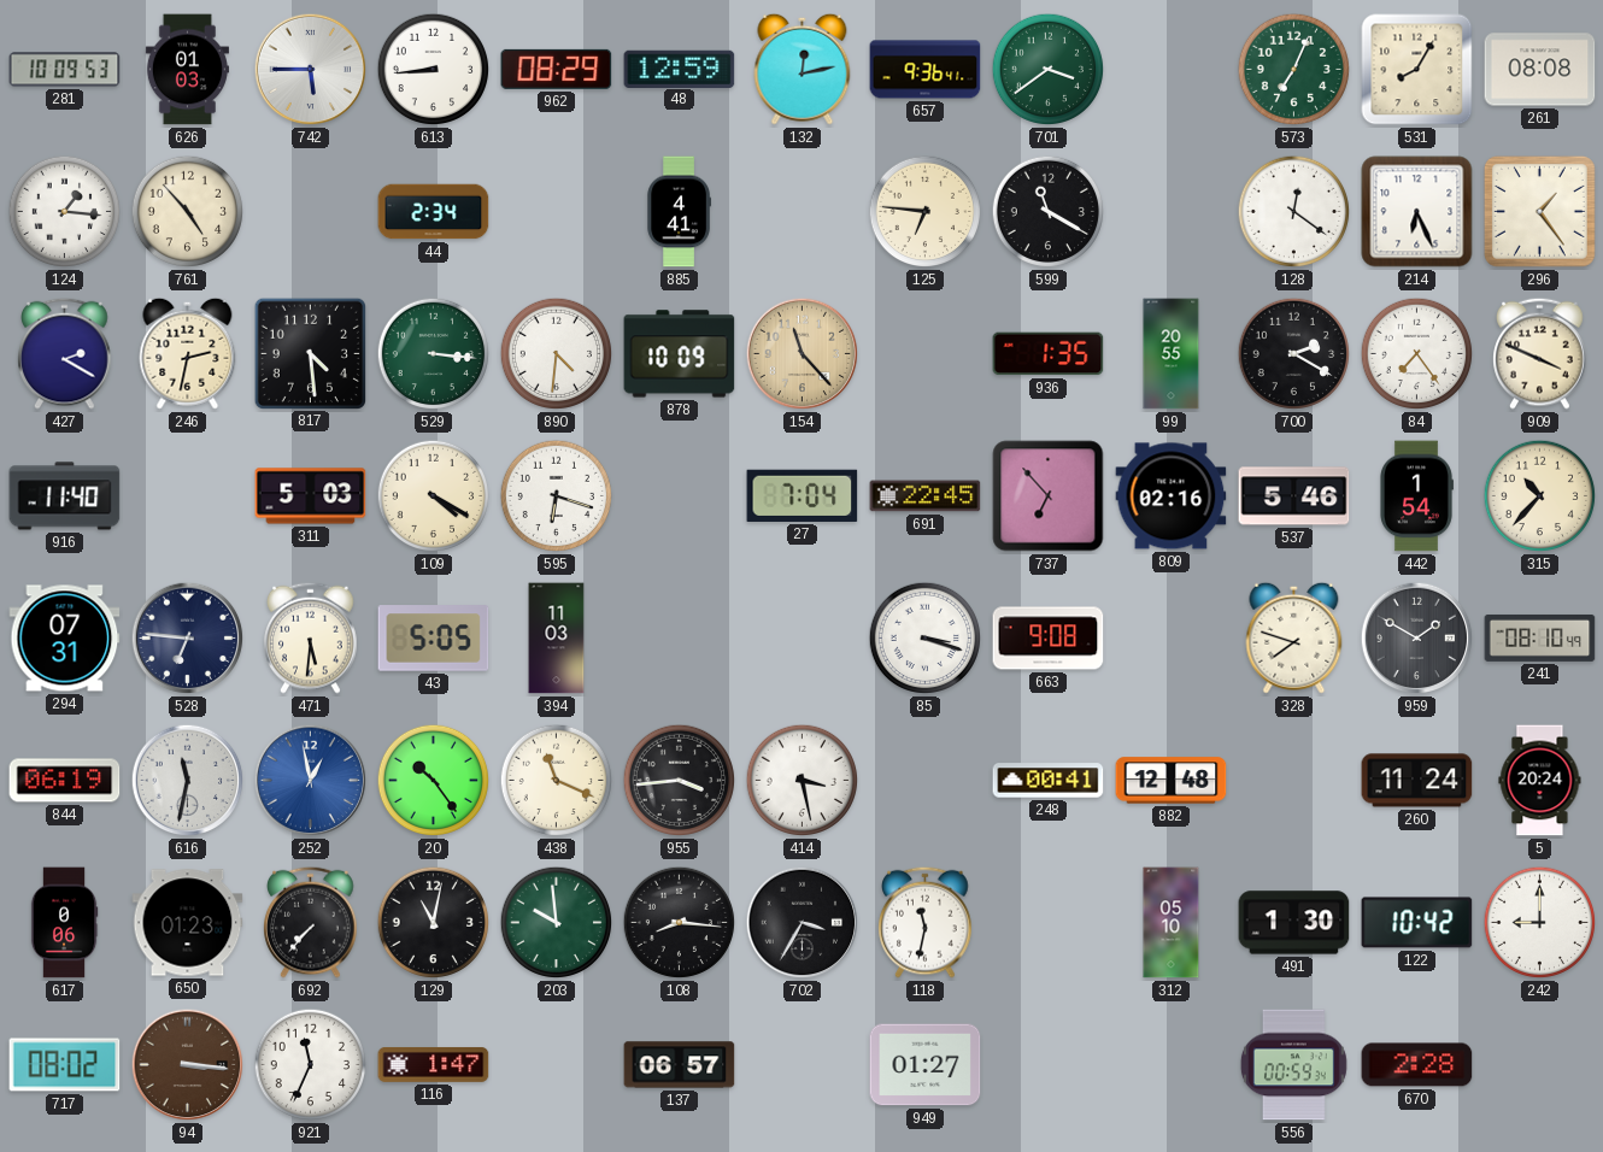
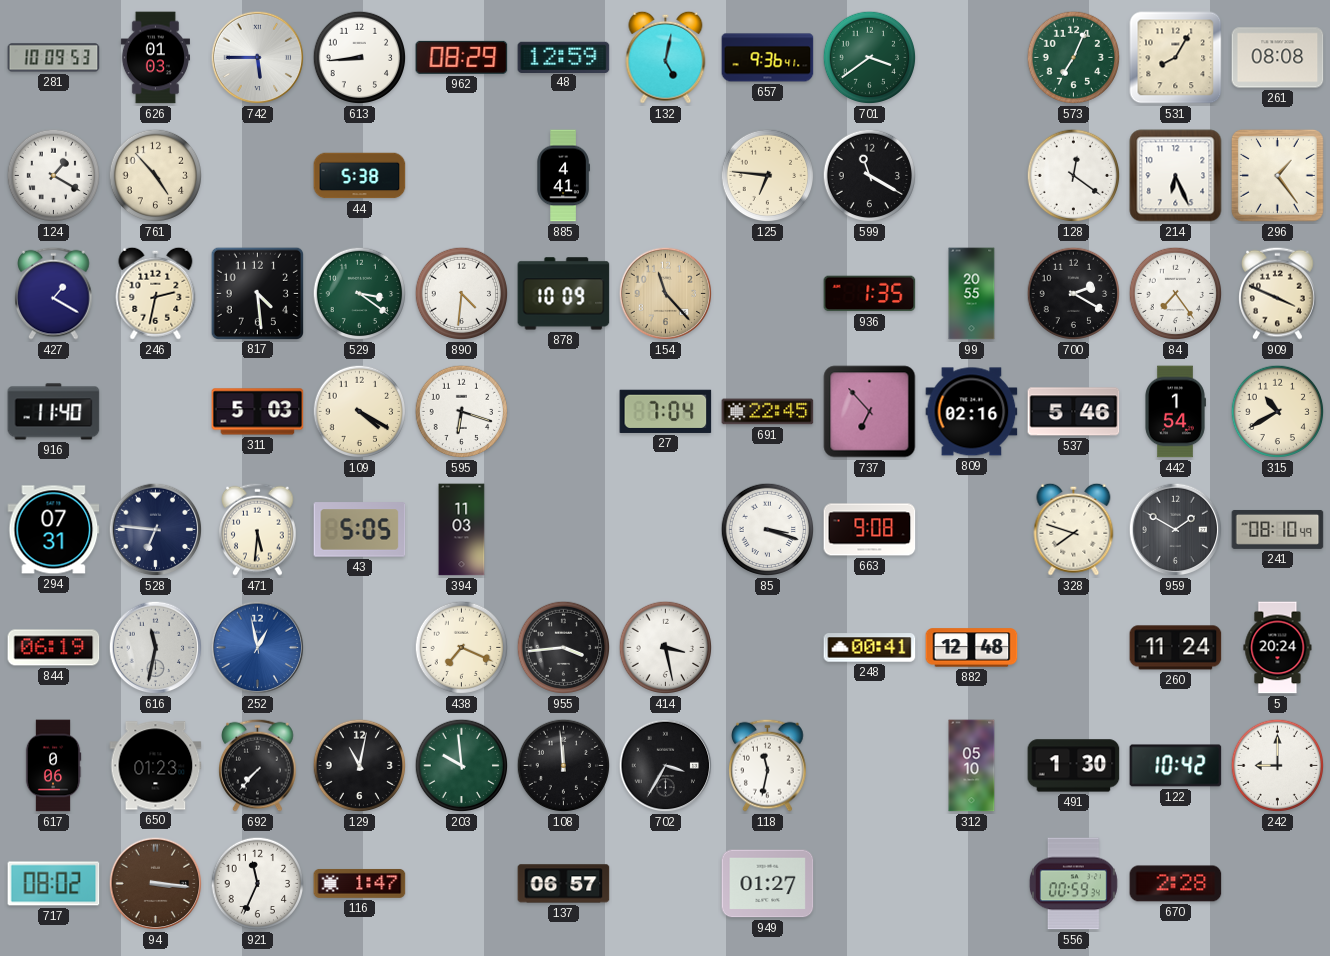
132: 12:13 -> 5:02 (666, 57)
124: 1:16 -> 1:20 (54, 176)
44: 2:34 -> 5:38 (360, 176)
427: 2:20 -> 1:20 (54, 293)
529: 3:16 -> 3:21 (360, 294)
315: 10:37 -> 10:40 (1278, 412)
20: 10:24 -> none (434, 781)
438: 11:19 -> 7:19 (462, 648)
108: 8:16 -> 11:59 (564, 766)
